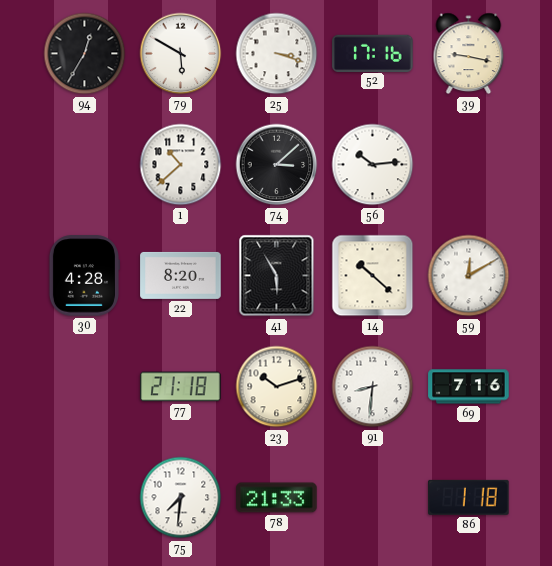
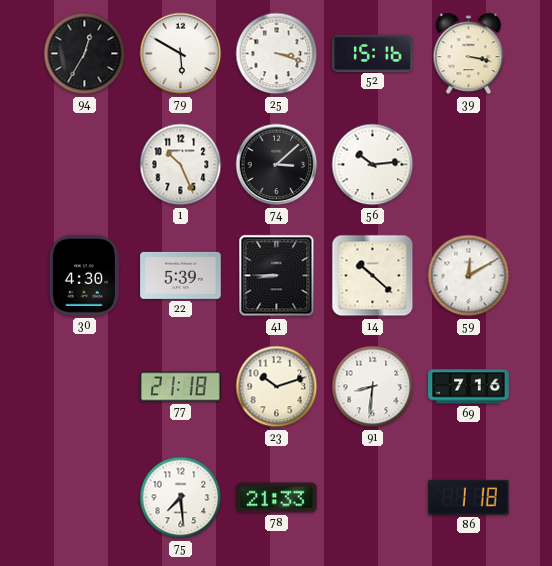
52: 17:16 -> 15:16 (373, 53)
39: 9:17 -> 3:17 (469, 54)
1: 10:38 -> 10:26 (181, 165)
30: 4:28 -> 4:30 (84, 276)
22: 8:20 -> 5:39 (181, 275)
41: 5:55 -> 8:45 (277, 276)
75: 7:31 -> 7:29 (181, 498)
